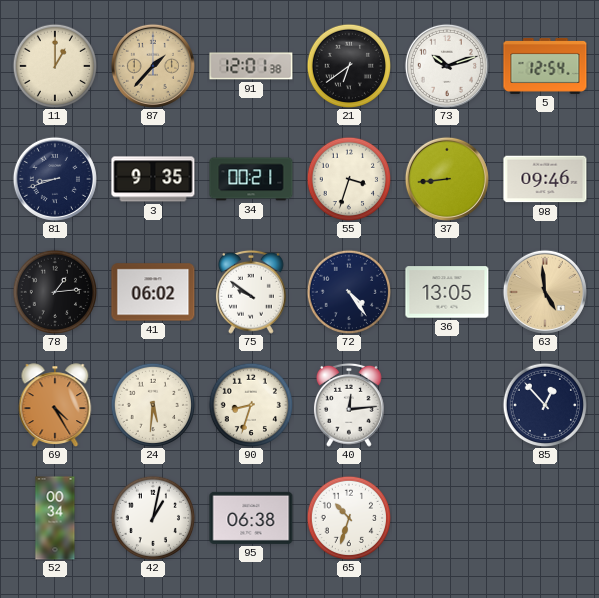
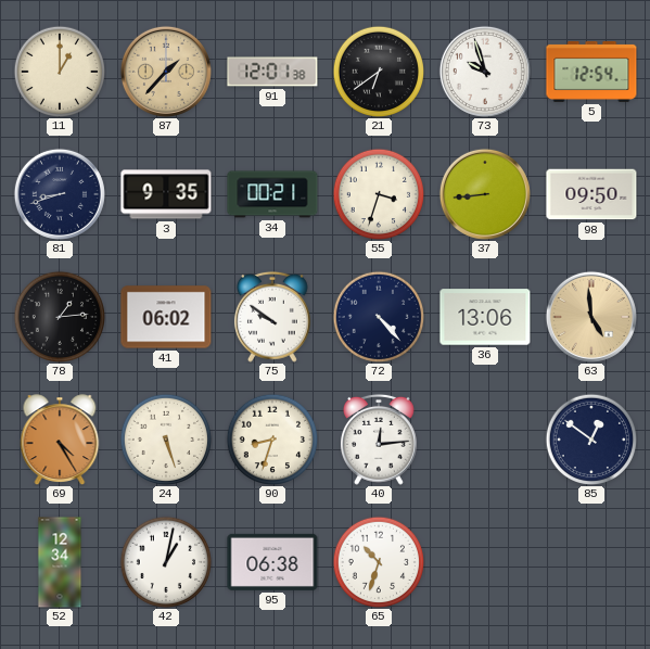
73: 10:12 -> 9:57 (485, 72)
98: 09:46 -> 09:50 (591, 194)
72: 4:24 -> 4:23 (378, 316)
36: 13:05 -> 13:06 (485, 317)
24: 5:31 -> 5:27 (165, 438)
85: 12:53 -> 12:51 (590, 438)
52: 00:34 -> 12:34 (60, 562)
